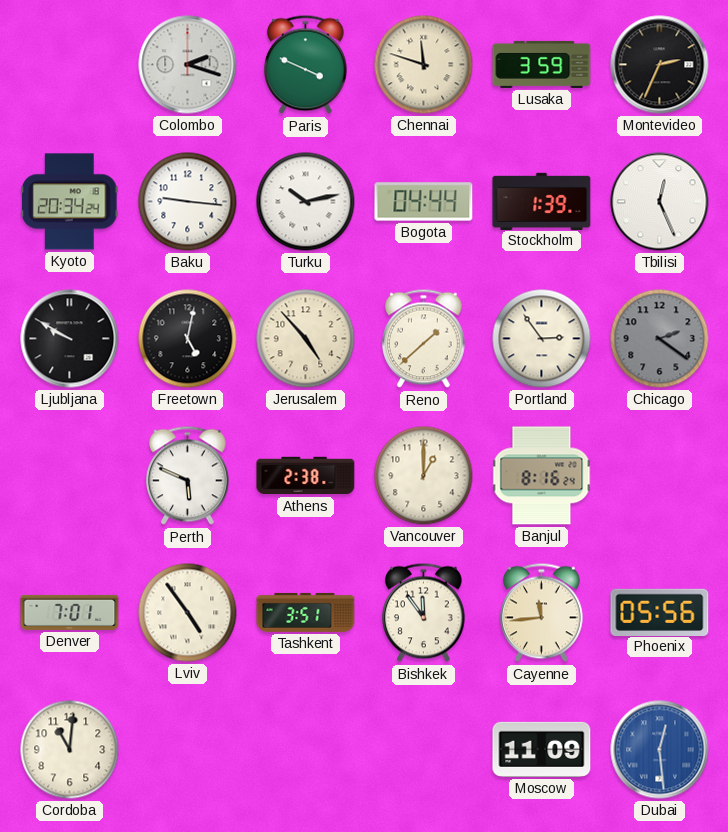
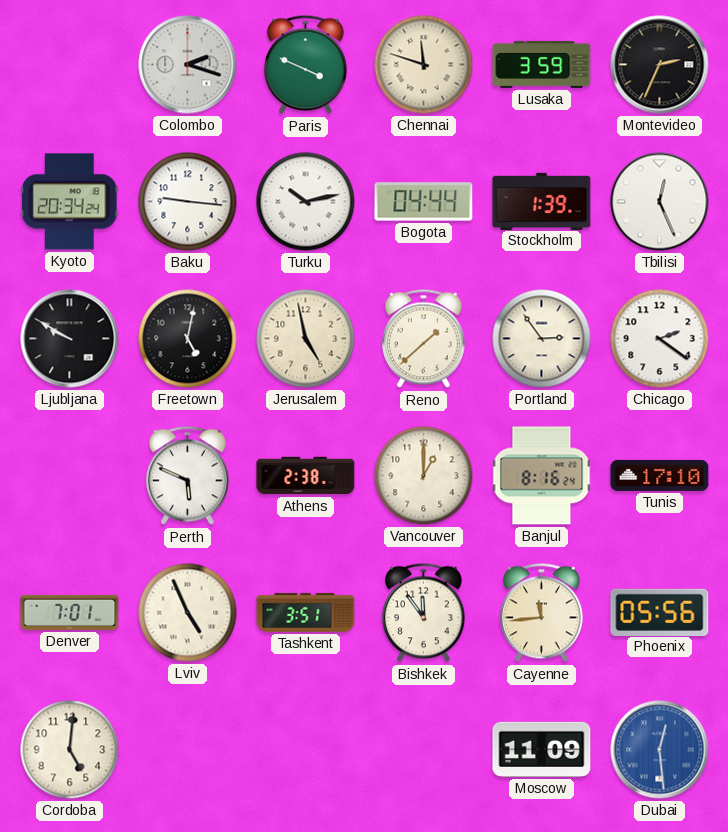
Jerusalem: 4:53 -> 4:58 (306, 339)
Chicago dial: grey -> white (660, 339)
Tunis: none -> 17:10 (660, 475)
Lviv: 4:54 -> 4:56 (188, 613)
Cordoba: 11:01 -> 5:01 (70, 750)
